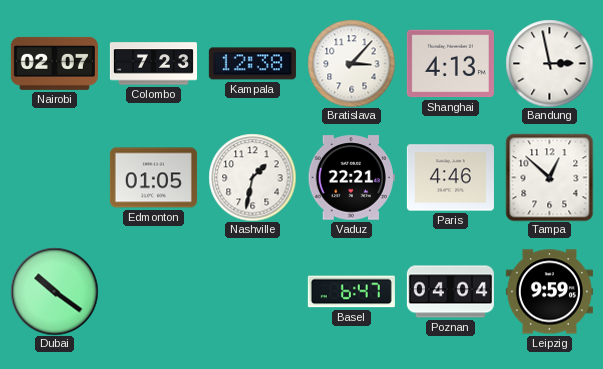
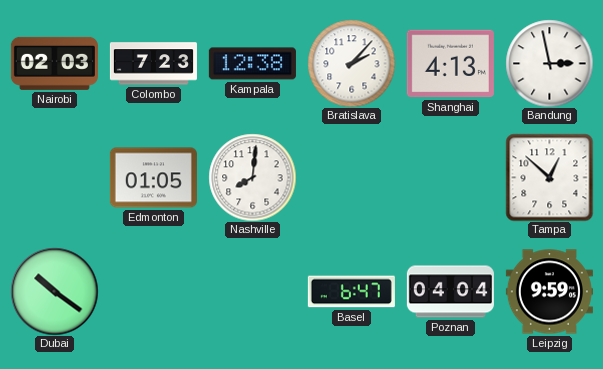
Nairobi: 02:07 -> 02:03 (54, 63)
Bratislava: 3:07 -> 2:07 (351, 63)
Nashville: 1:32 -> 8:01 (252, 177)
Vaduz: 22:21 -> none (351, 178)
Paris: 4:46 -> none (450, 178)
